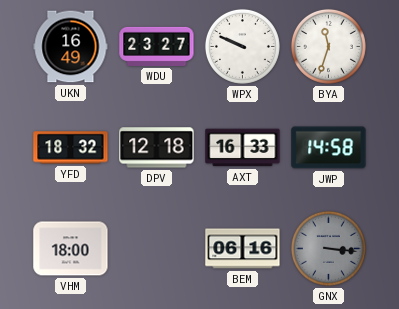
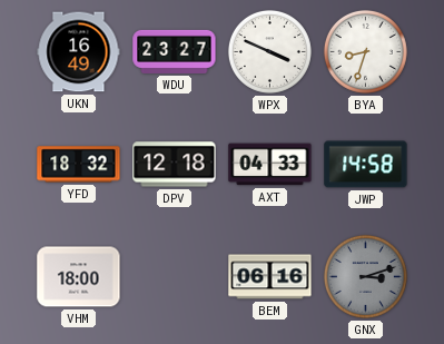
WPX: 9:49 -> 3:49 (269, 51)
BYA: 11:33 -> 8:33 (365, 51)
AXT: 16:33 -> 04:33 (270, 165)
GNX: 3:16 -> 3:12 (365, 276)
